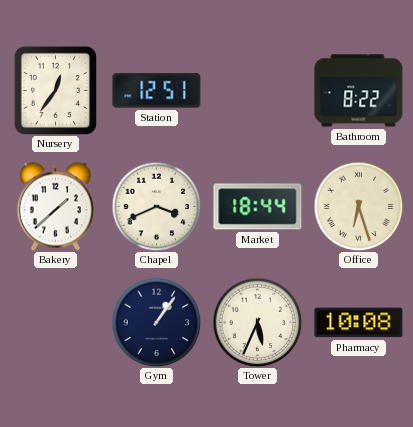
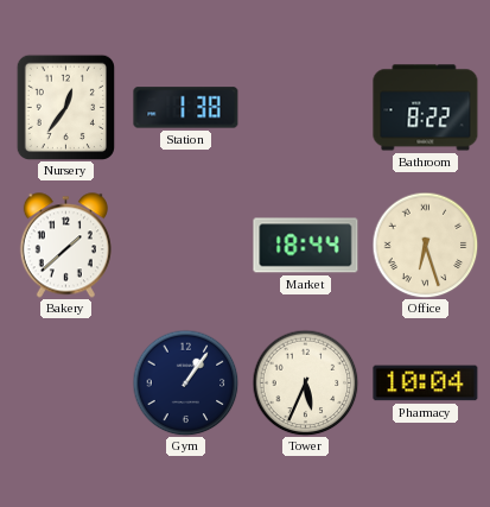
Station: 12:51 -> 1:38 (186, 108)
Chapel: 3:41 -> none (156, 206)
Pharmacy: 10:08 -> 10:04 (426, 384)
